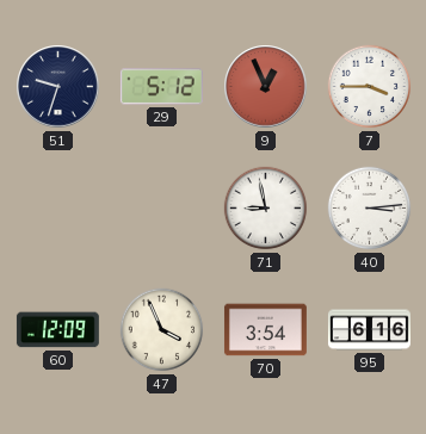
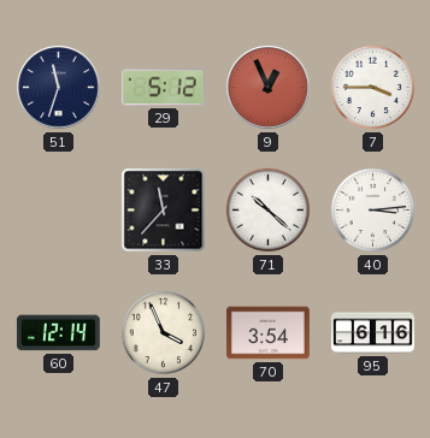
51: 9:33 -> 11:33 (59, 88)
33: none -> 11:37 (164, 211)
71: 8:58 -> 10:22 (269, 211)
60: 12:09 -> 12:14 (58, 333)
